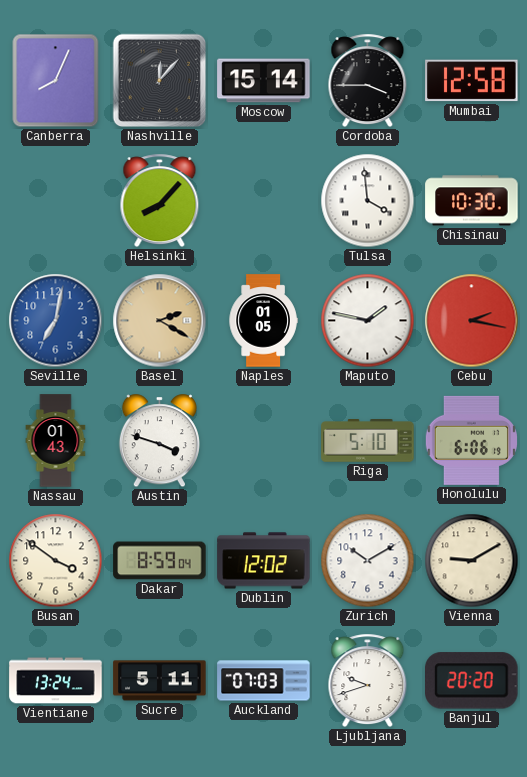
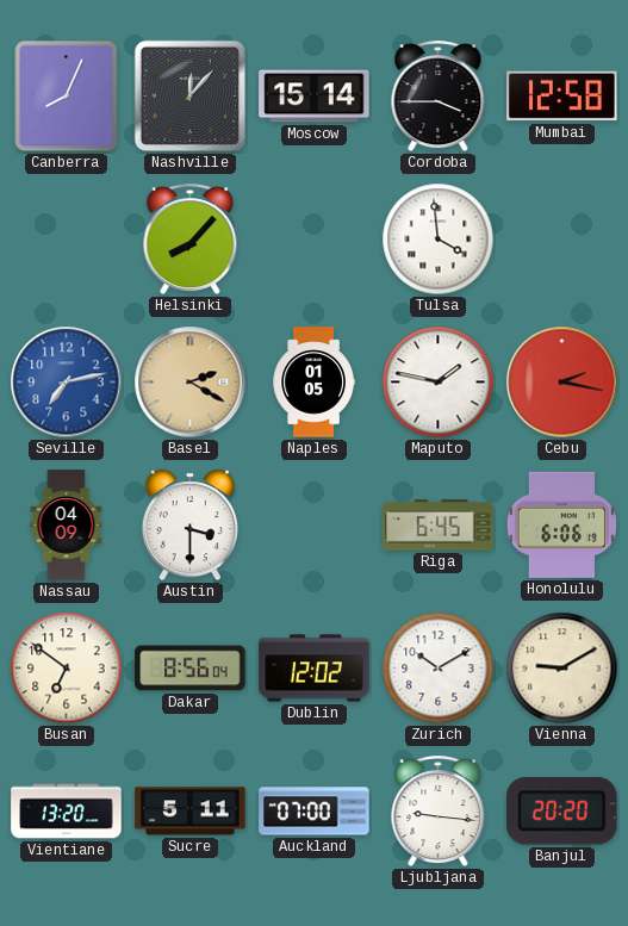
Chisinau: 10:30 -> none (472, 201)
Seville: 7:02 -> 7:13 (67, 383)
Nassau: 01:43 -> 04:09 (67, 526)
Austin: 3:48 -> 3:30 (189, 526)
Riga: 5:10 -> 6:45 (439, 526)
Busan: 3:51 -> 6:51 (67, 669)
Dakar: 8:59 -> 8:56 (191, 669)
Vientiane: 13:24 -> 13:20 (67, 812)
Auckland: 07:03 -> 07:00 (315, 812)
Ljubljana: 9:42 -> 9:16 (439, 812)
